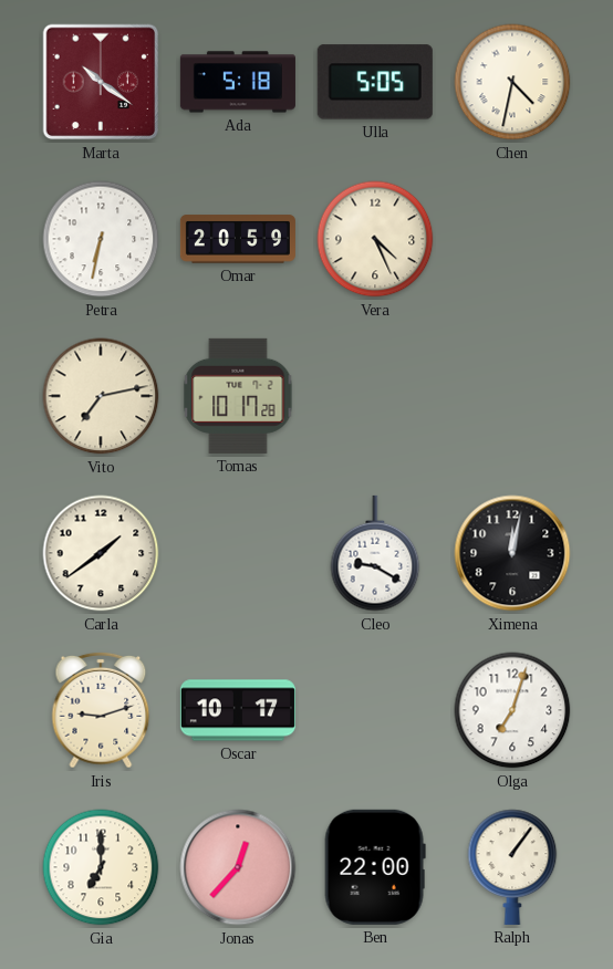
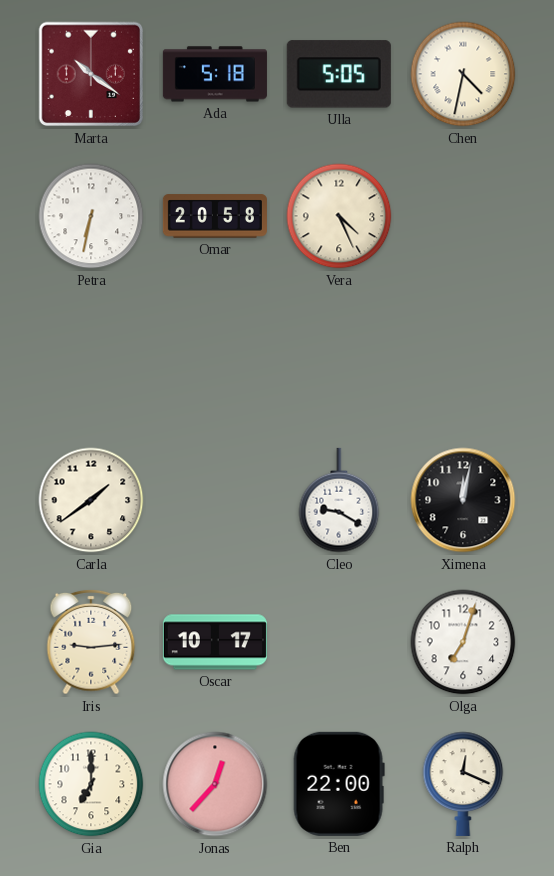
Omar: 20:59 -> 20:58 (215, 216)
Vito: 7:13 -> none (101, 396)
Tomas: 10:17 -> none (238, 396)
Iris: 9:12 -> 9:14 (91, 642)
Ralph: 1:06 -> 12:19 (463, 784)
